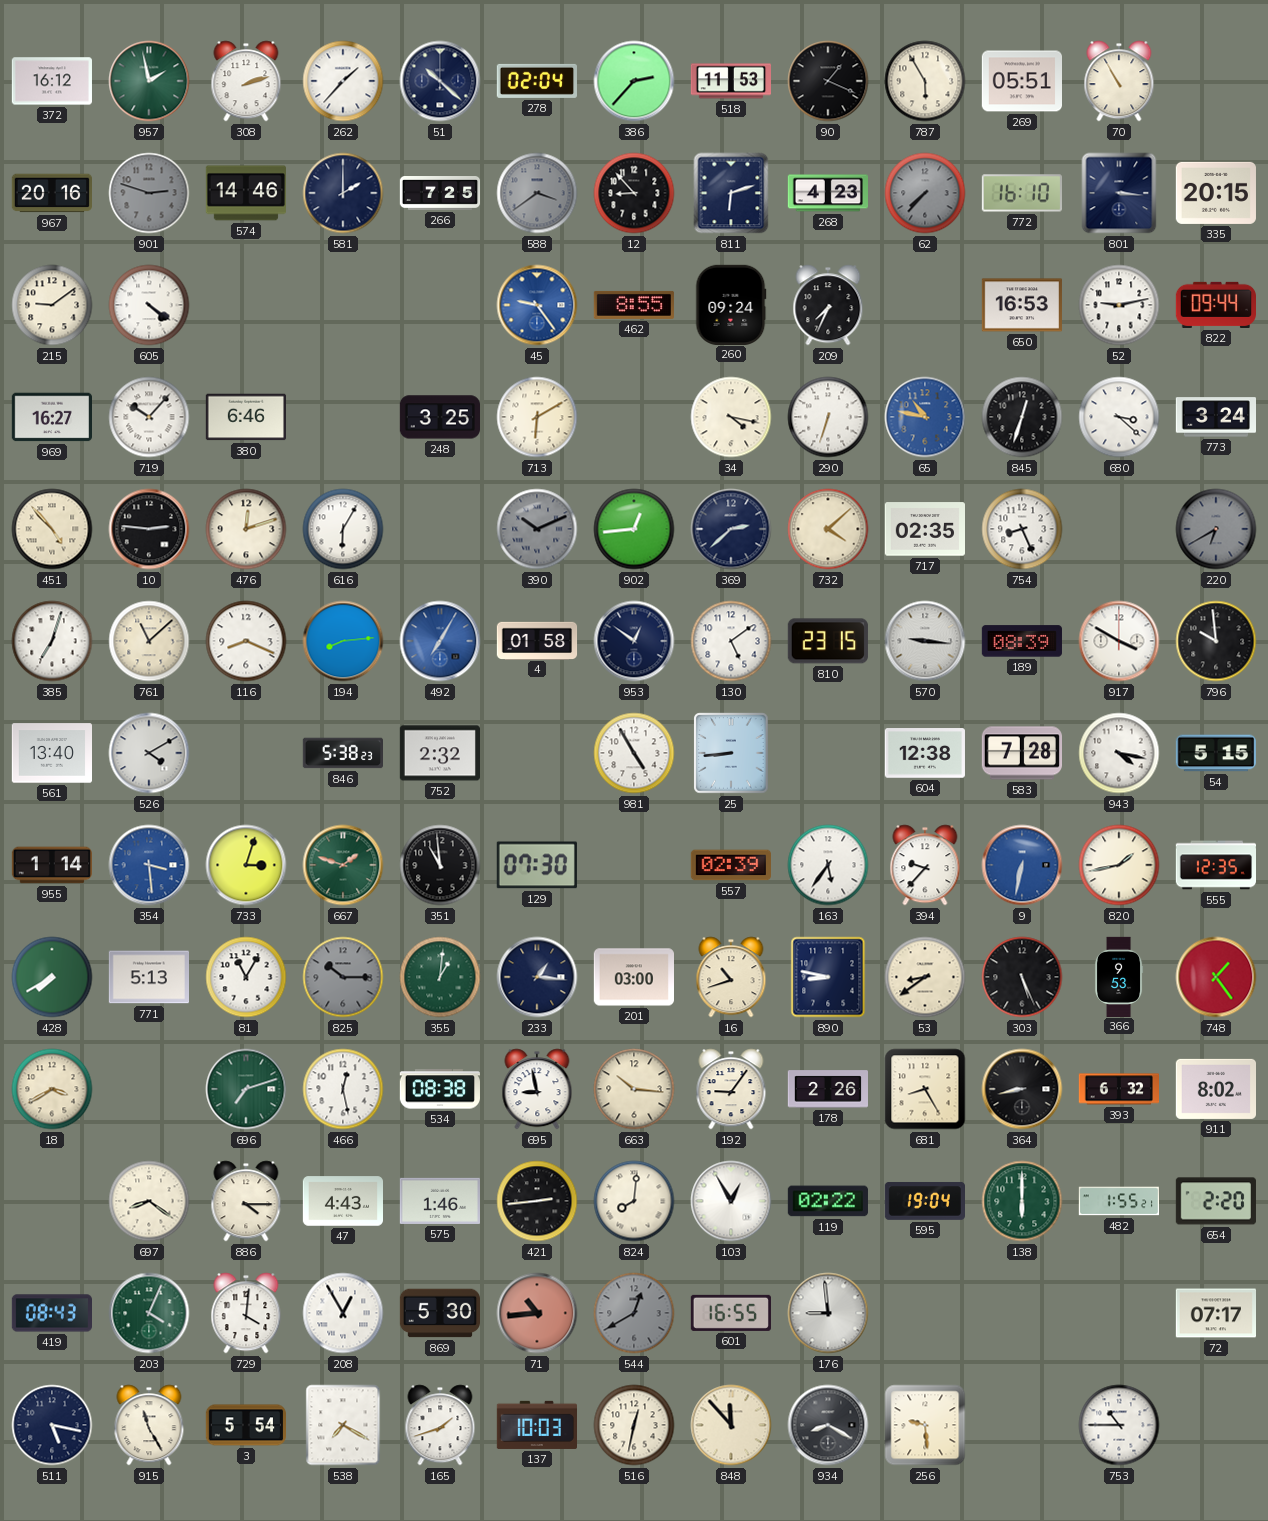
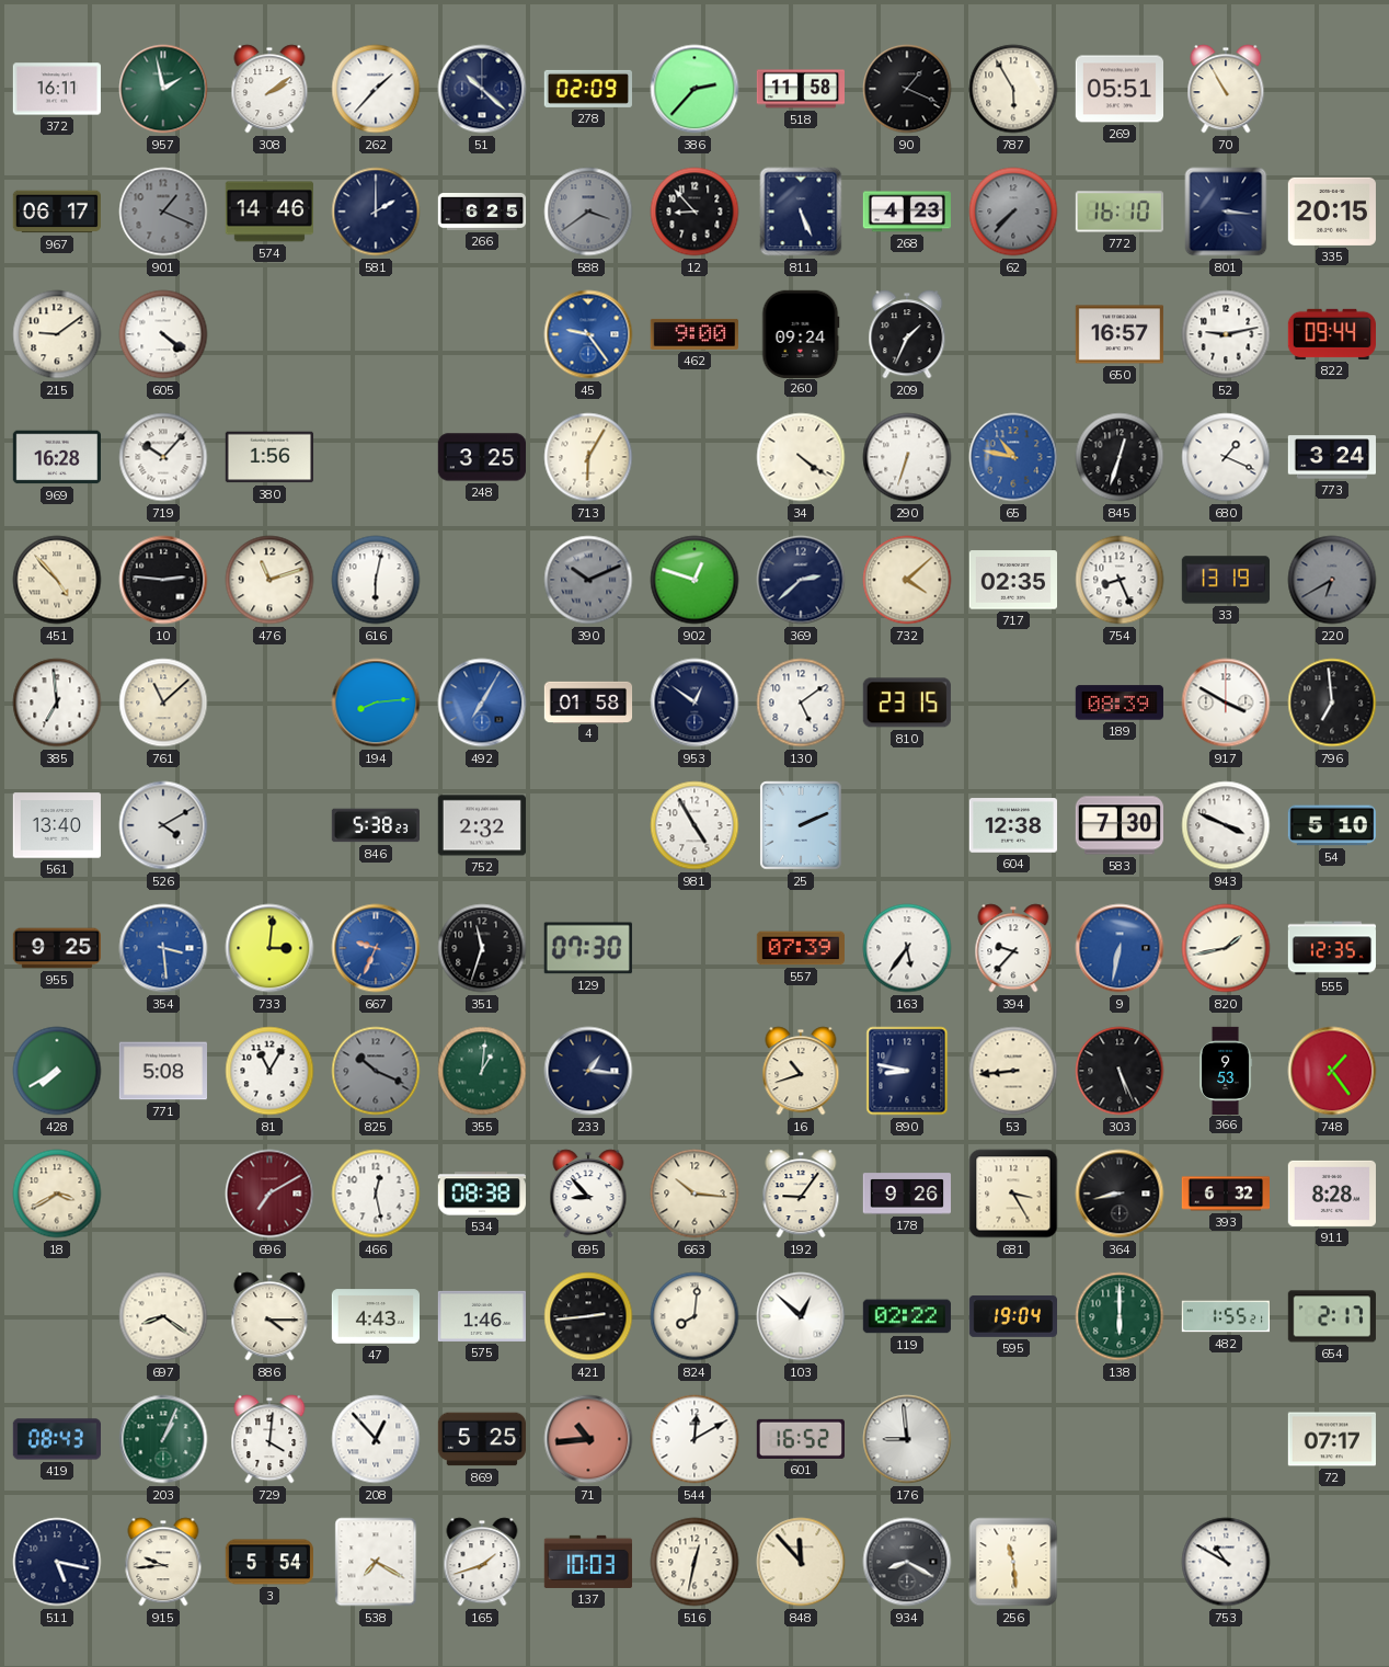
372: 16:12 -> 16:11 (56, 89)
308: 2:12 -> 2:09 (269, 89)
278: 02:04 -> 02:09 (587, 89)
518: 11:53 -> 11:58 (800, 89)
967: 20:16 -> 06:17 (56, 212)
901: 2:48 -> 1:19 (163, 212)
266: 7:25 -> 6:25 (482, 213)
811: 6:12 -> 5:26 (801, 212)
462: 8:55 -> 9:00 (693, 334)
209: 7:34 -> 1:34 (907, 334)
650: 16:53 -> 16:57 (1120, 334)
969: 16:27 -> 16:28 (56, 457)
380: 6:46 -> 1:56 (268, 457)
713: 6:10 -> 6:05 (588, 457)
34: 4:17 -> 4:21 (801, 457)
680: 3:22 -> 1:19 (1226, 457)
476: 12:12 -> 11:12 (269, 580)
616: 6:05 -> 6:02 (376, 580)
902: 12:44 -> 12:48 (694, 580)
33: none -> 13:19 (1225, 580)
385: 7:03 -> 6:59 (57, 703)
116: 8:19 -> none (246, 641)
570: 9:16 -> none (925, 641)
796: 9:59 -> 6:59 (1332, 703)
25: 8:44 -> 2:11 (801, 825)
583: 7:28 -> 7:30 (1118, 825)
943: 4:17 -> 3:49 (1226, 825)
54: 5:15 -> 5:10 (1331, 825)
955: 1:14 -> 9:25 (56, 948)
733: 3:03 -> 3:01 (269, 948)
667: 1:48 -> 9:34 (376, 948)
667 dial: green -> blue (376, 948)
351: 10:59 -> 11:33 (482, 948)
557: 02:39 -> 07:39 (800, 948)
771: 5:13 -> 5:08 (162, 1071)
825: 10:15 -> 10:19 (376, 1071)
201: 03:00 -> none (633, 977)
53: 8:39 -> 8:44 (1013, 1071)
696: 7:12 -> 7:10 (269, 1194)
696 dial: green -> burgundy (269, 1194)
695: 8:58 -> 8:53 (588, 1194)
178: 2:26 -> 9:26 (906, 1194)
681: 8:25 -> 3:25 (1013, 1194)
911: 8:02 -> 8:28 (1331, 1194)
103: 12:55 -> 12:52 (801, 1316)
654: 2:20 -> 2:17 (1332, 1316)
203: 4:04 -> 1:04 (163, 1439)
208: 12:55 -> 12:53 (376, 1439)
869: 5:30 -> 5:25 (481, 1439)
544: 12:40 -> 12:10 (694, 1439)
544 dial: grey -> white (694, 1439)
601: 16:55 -> 16:52 (801, 1439)
915: 11:25 -> 9:44 (163, 1562)
256: 9:29 -> 11:29 (1013, 1562)
753: 10:45 -> 10:50 (1226, 1562)
